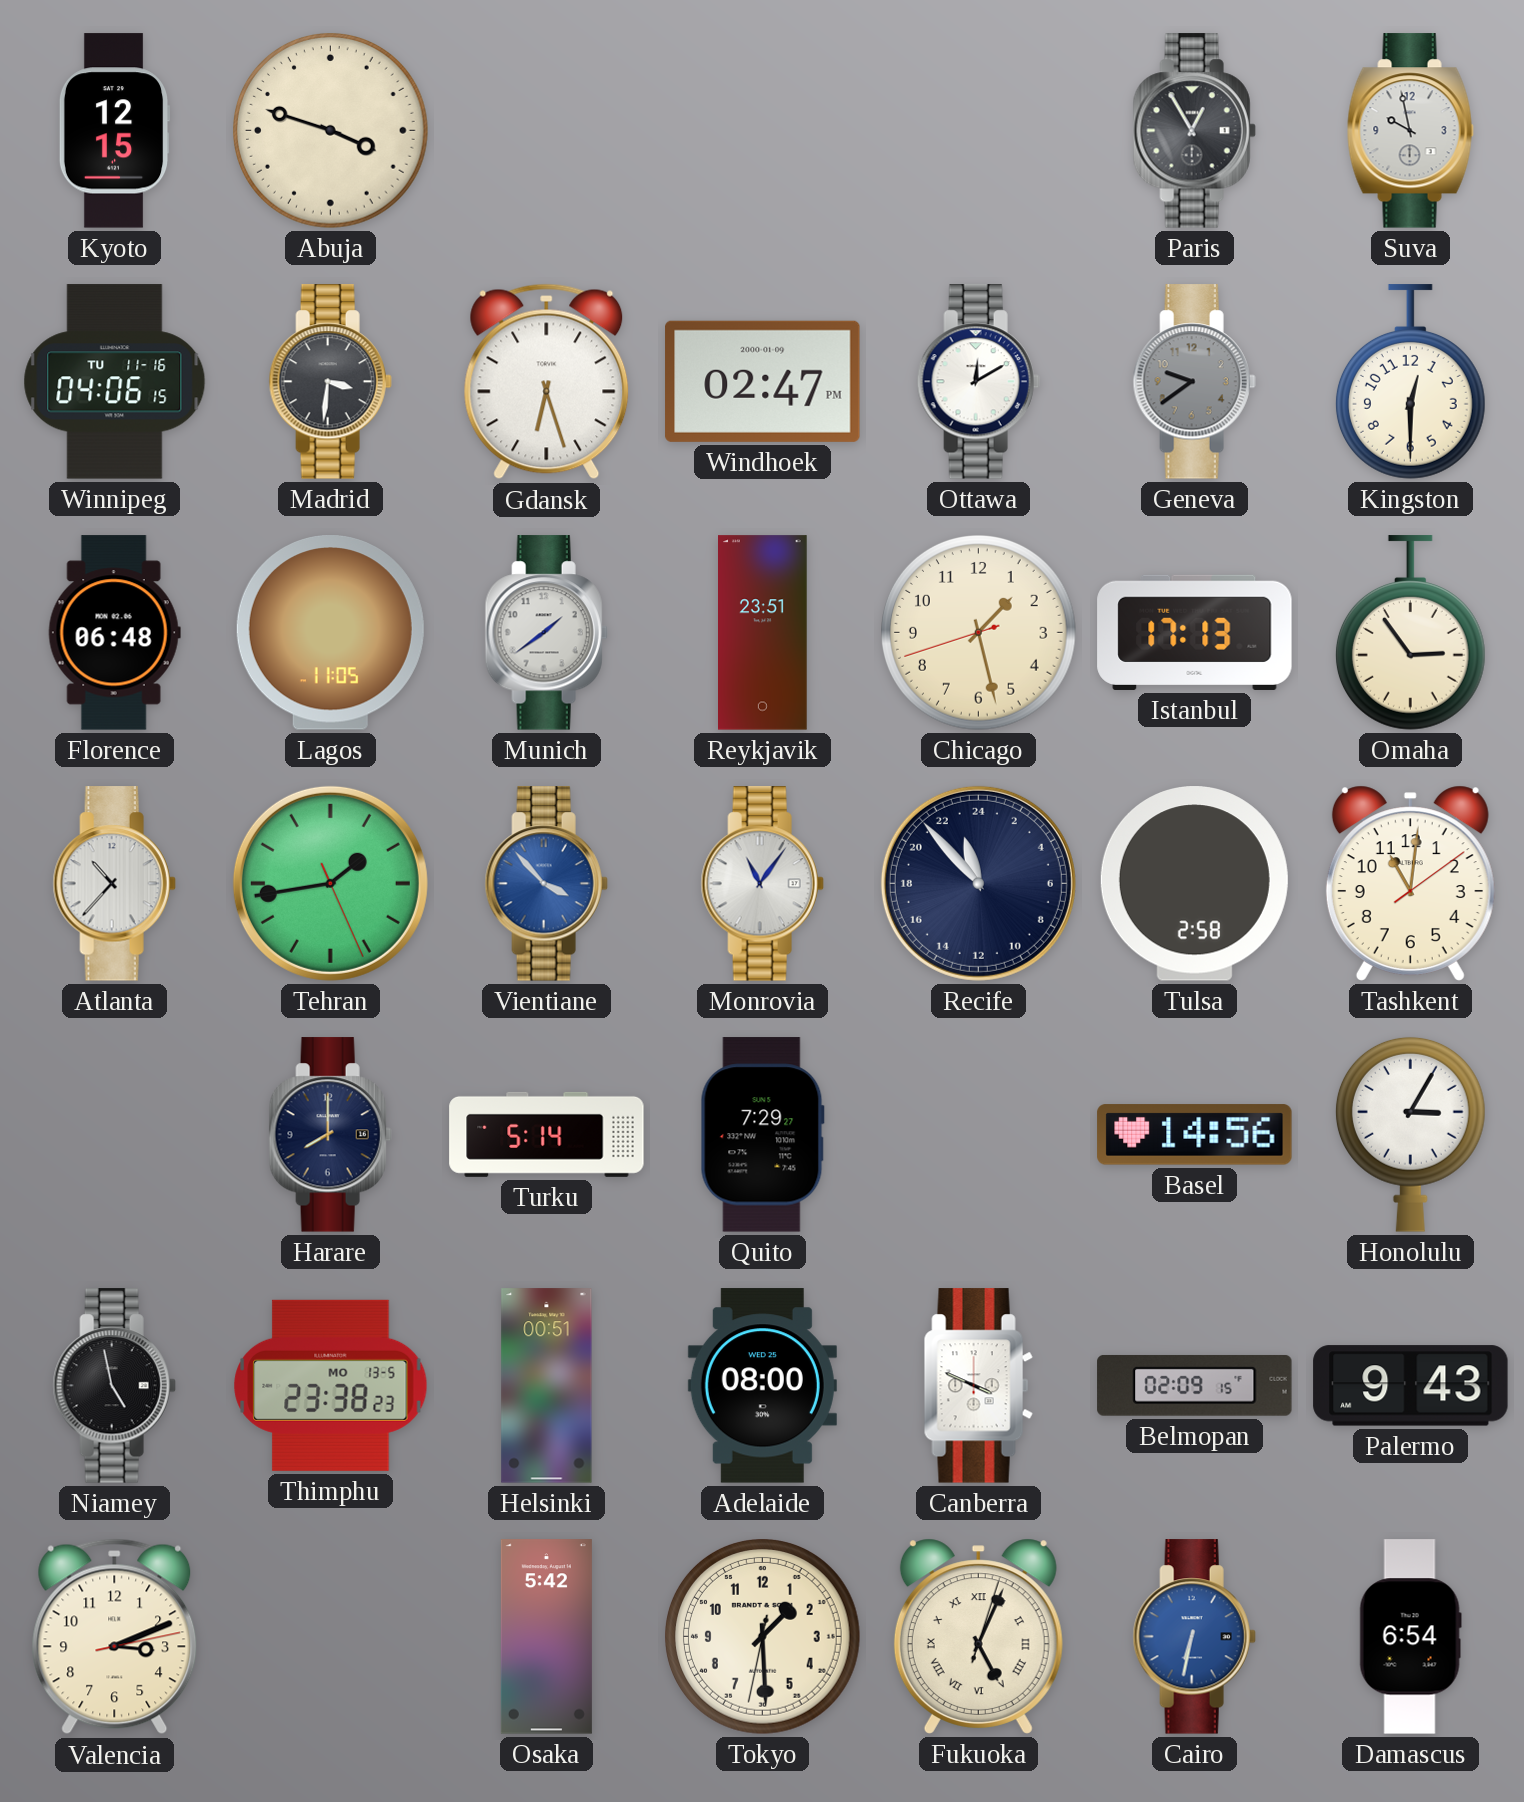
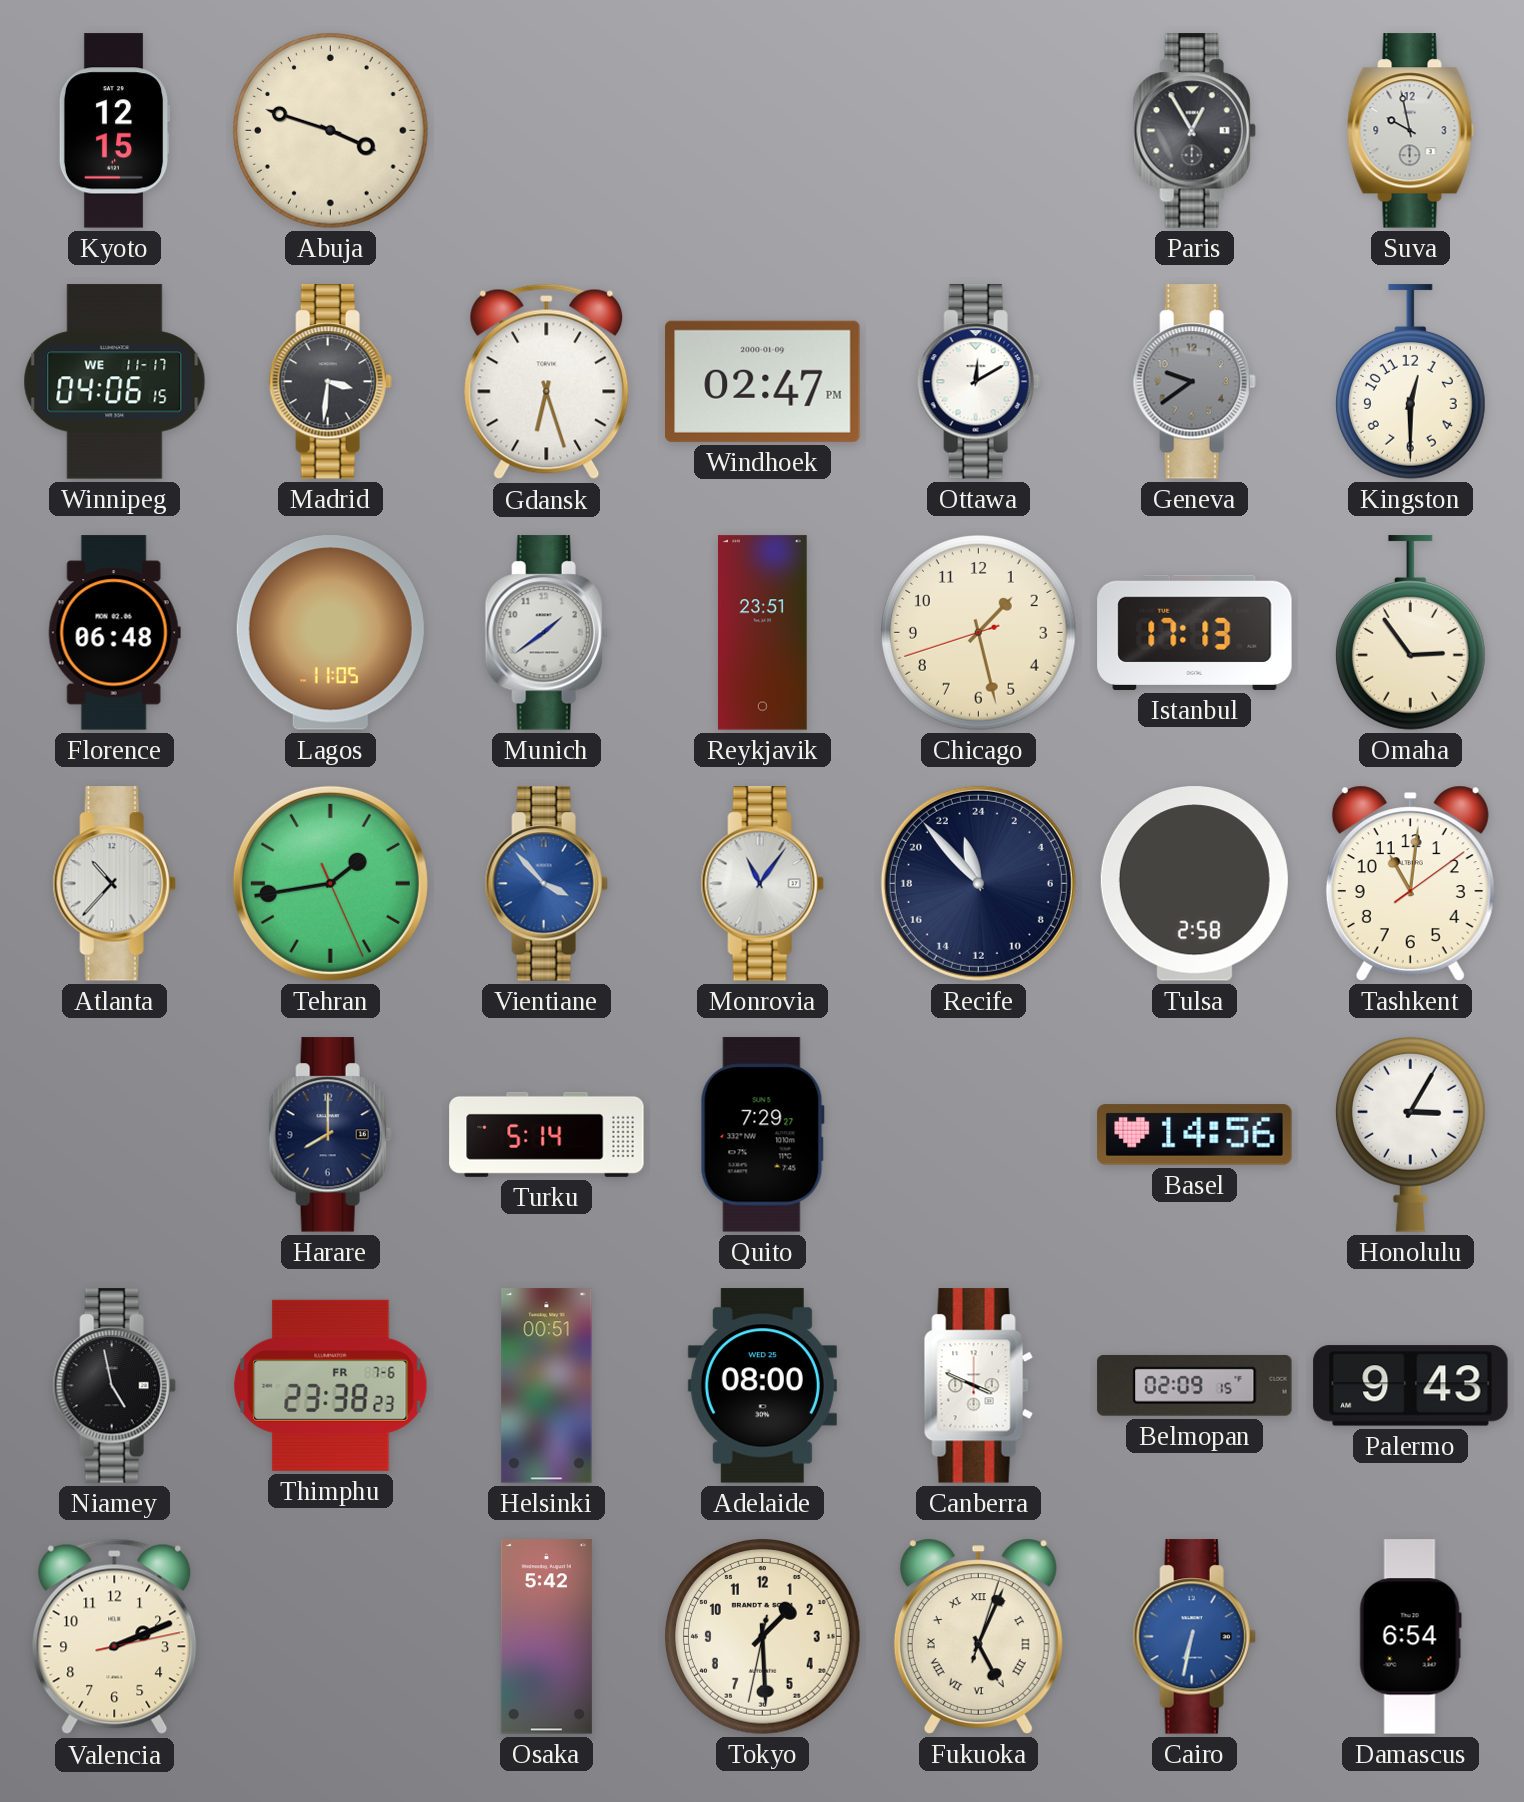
Winnipeg date: TU 11-16 -> WE 11-17 (115, 382)
Thimphu date: MO 13-5 -> FR 7-6 (331, 1385)
Valencia: 3:11 -> 2:11 (115, 1637)
